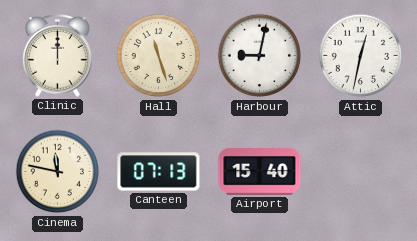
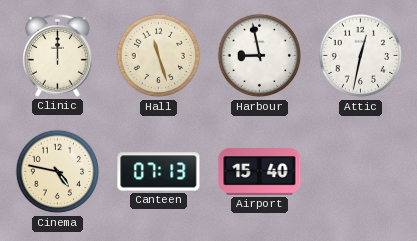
Harbour: 9:02 -> 8:58 (260, 56)
Cinema: 11:47 -> 4:47 (58, 172)
